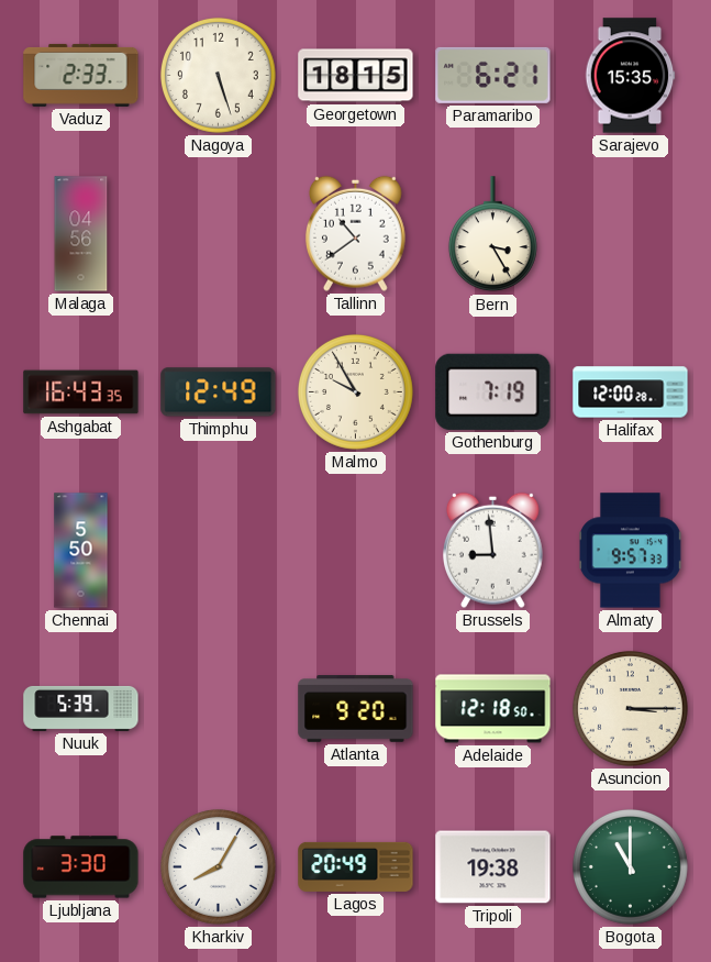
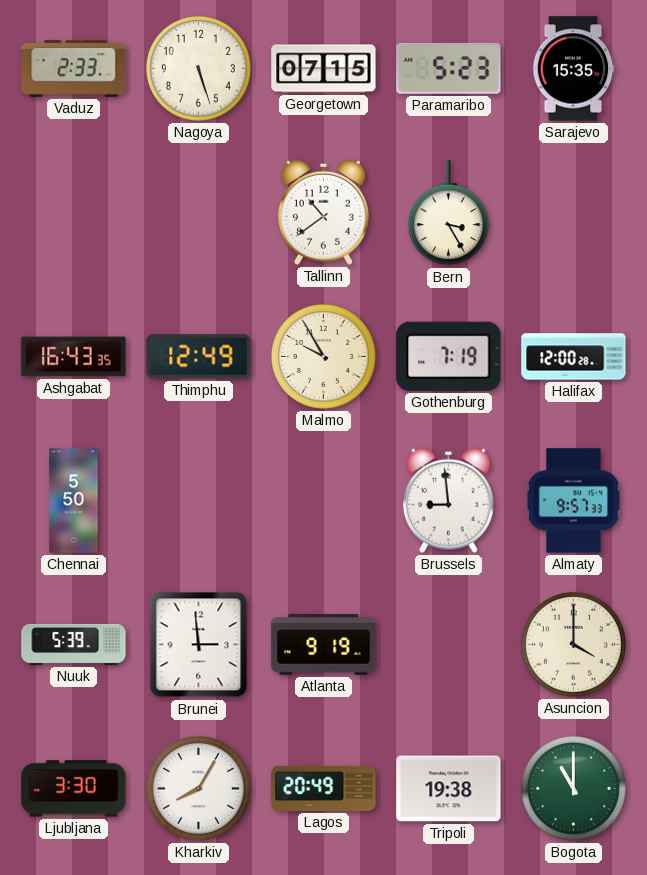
Georgetown: 18:15 -> 07:15 (324, 69)
Paramaribo: 6:21 -> 5:23 (449, 68)
Malaga: 04:56 -> none (81, 234)
Brunei: none -> 2:59 (199, 645)
Atlanta: 9:20 -> 9:19 (324, 645)
Adelaide: 12:18 -> none (493, 709)
Asuncion: 3:15 -> 4:00 (573, 644)
